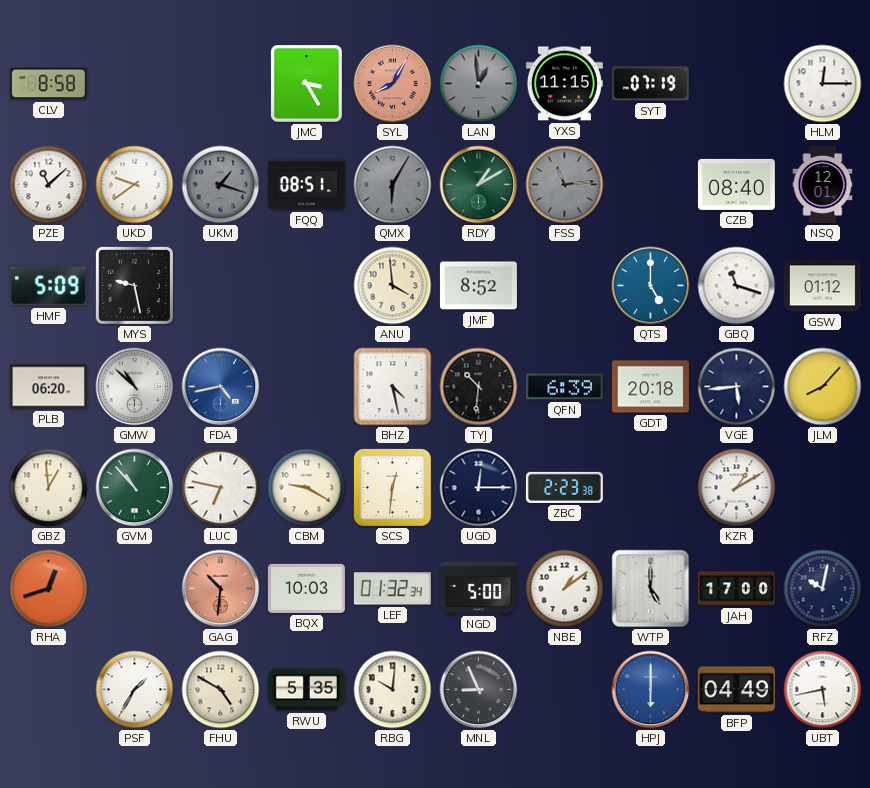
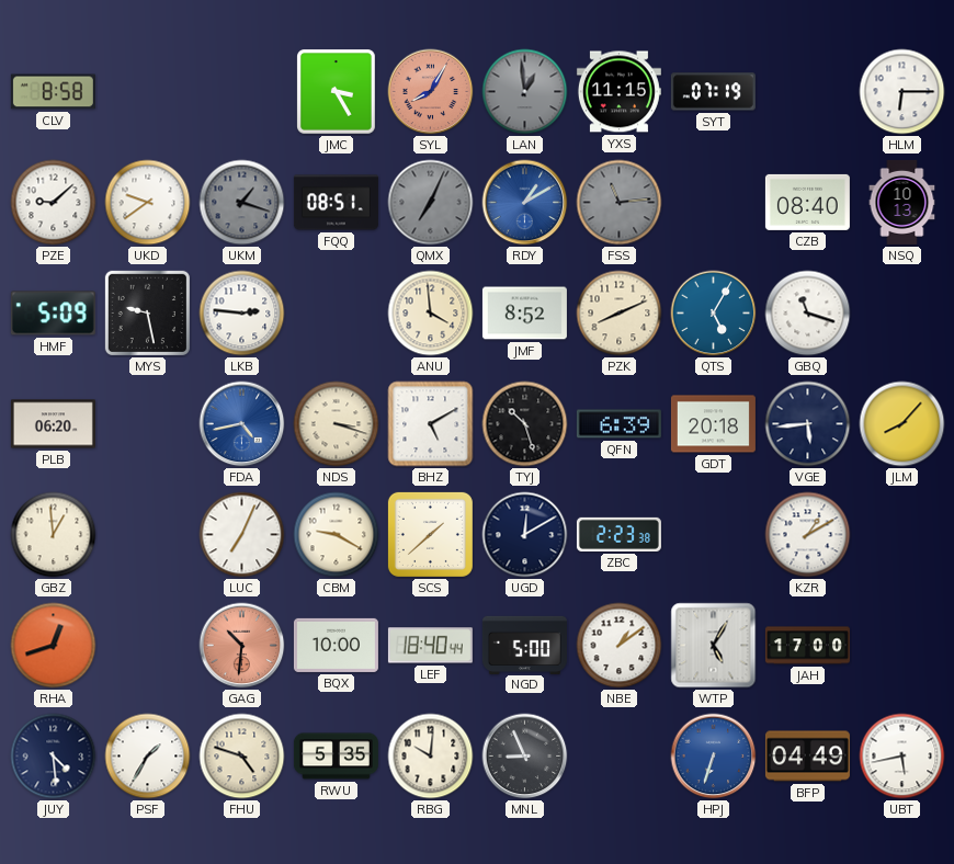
HLM: 12:15 -> 6:15 (902, 92)
PZE: 11:08 -> 9:08 (54, 203)
QMX: 6:05 -> 7:04 (431, 203)
RDY dial: green -> blue (525, 203)
NSQ: 12:01 -> 10:13 (902, 202)
LKB: none -> 2:46 (242, 314)
PZK: none -> 8:11 (620, 314)
QTS: 5:00 -> 5:05 (714, 314)
GSW: 01:12 -> none (822, 286)
GMW: 10:52 -> none (135, 387)
NDS: none -> 3:18 (337, 424)
BHZ: 4:28 -> 5:10 (431, 424)
TYJ: 10:31 -> 10:27 (525, 424)
GVM: 10:53 -> none (135, 488)
LUC: 6:47 -> 7:04 (242, 535)
SCS: 12:31 -> 1:38 (430, 534)
UGD: 12:15 -> 12:10 (525, 535)
BQX: 10:03 -> 10:00 (336, 645)
LEF: 01:32 -> 18:40 (430, 646)
WTP: 5:00 -> 5:05 (714, 646)
RFZ: 10:02 -> none (823, 589)
JUY: none -> 4:29 (54, 757)
FHU: 4:50 -> 4:48 (242, 757)
HPJ: 6:00 -> 6:33 (714, 757)
